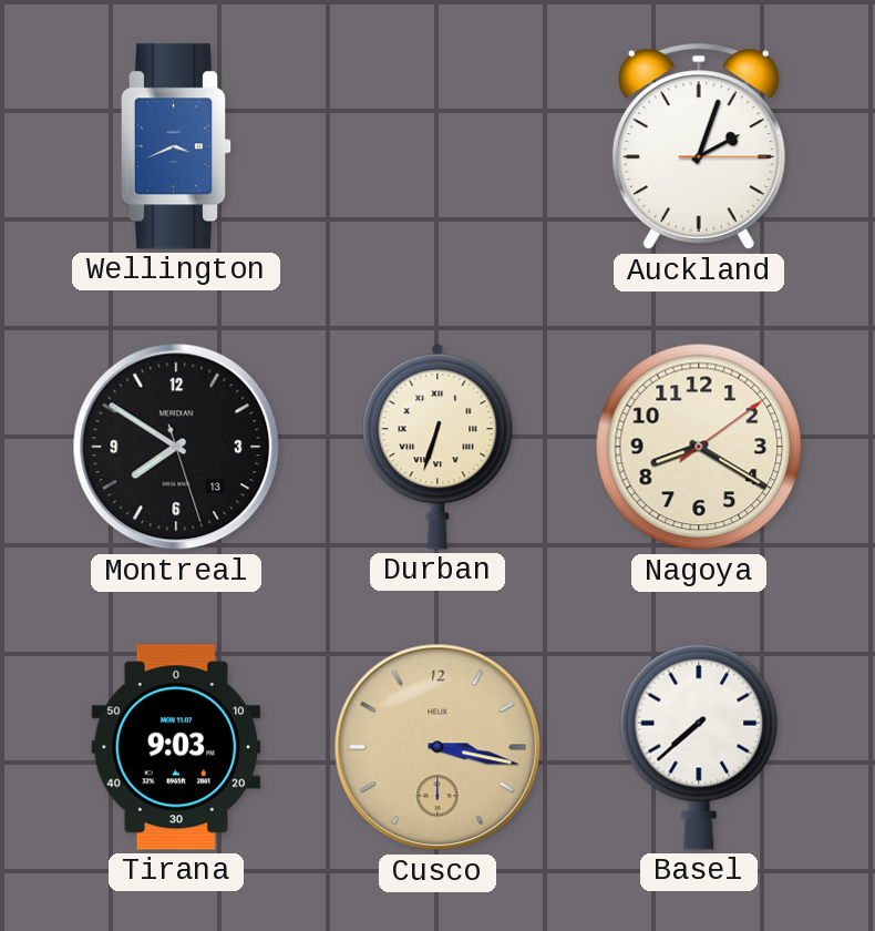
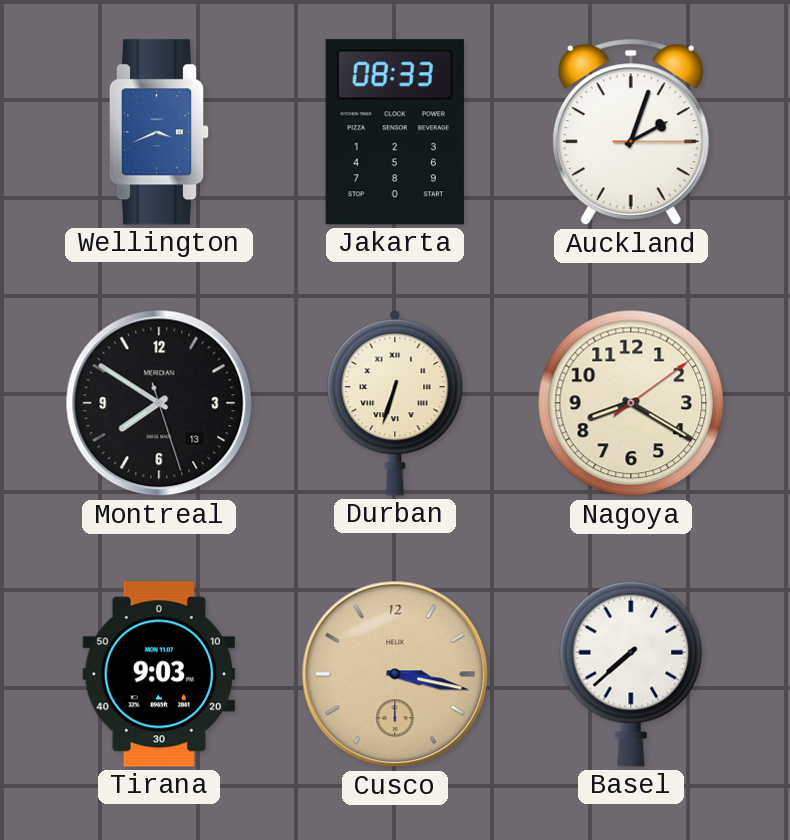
Jakarta: none -> 08:33 (395, 132)
